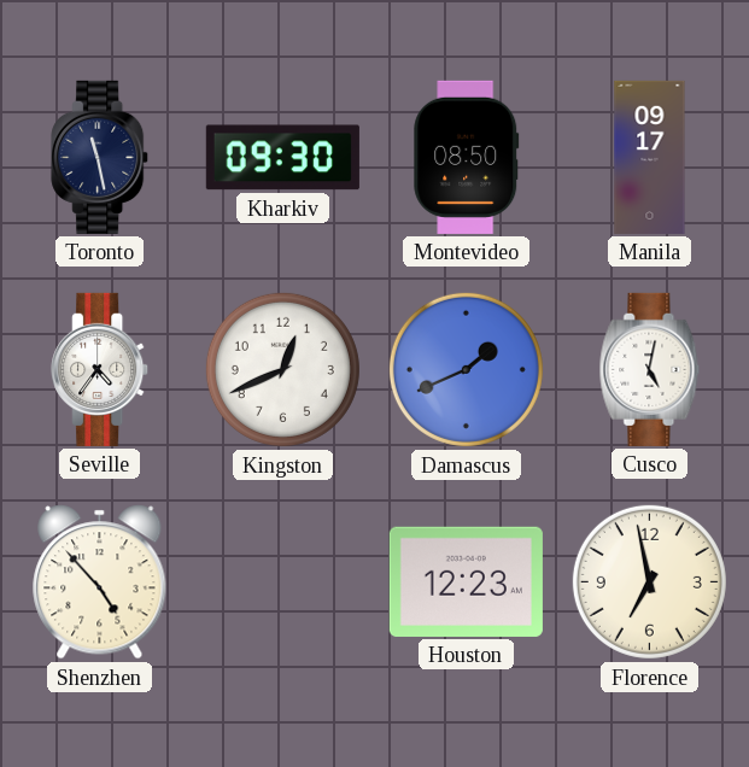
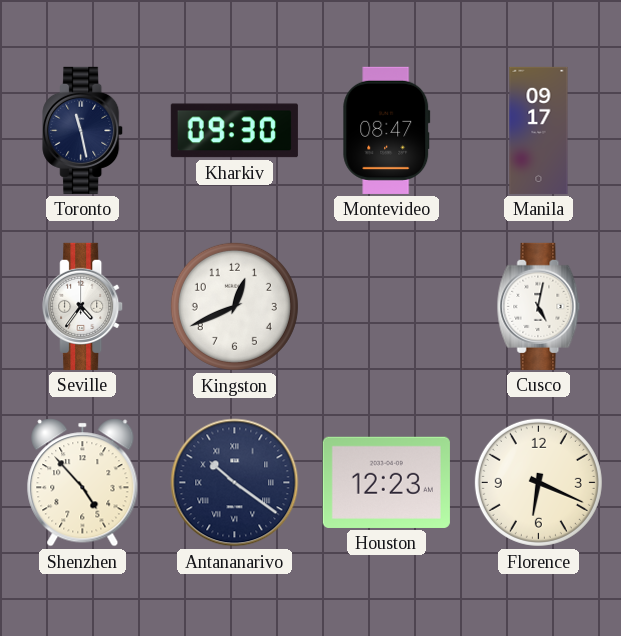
Montevideo: 08:50 -> 08:47 (387, 130)
Damascus: 1:41 -> none (466, 369)
Antananarivo: none -> 10:21 (235, 483)
Florence: 6:58 -> 6:19 (538, 482)
